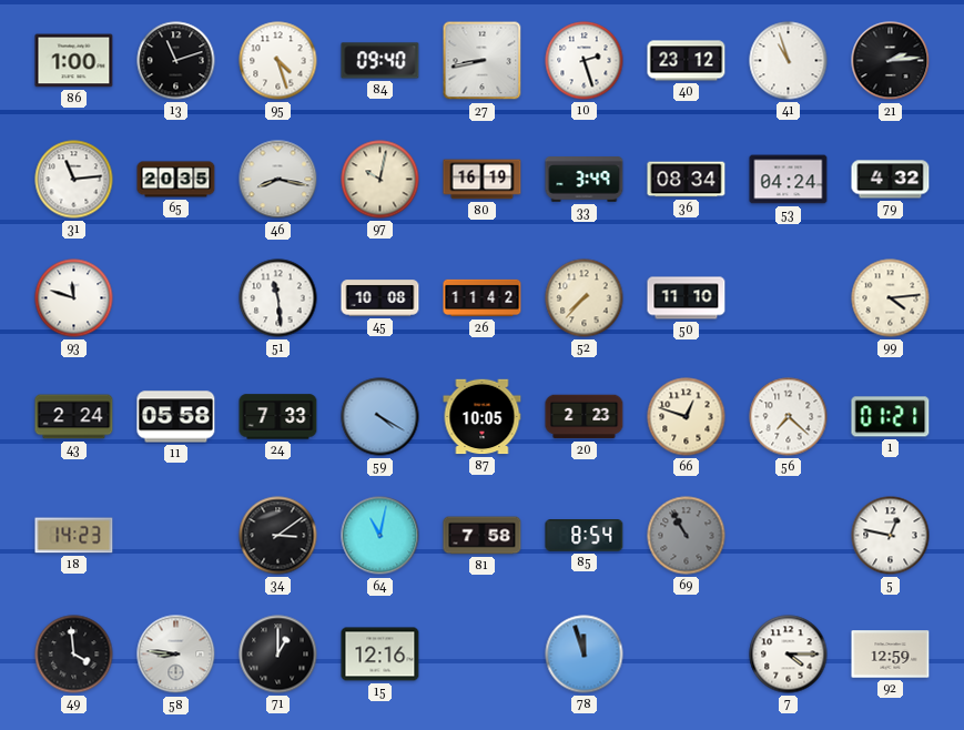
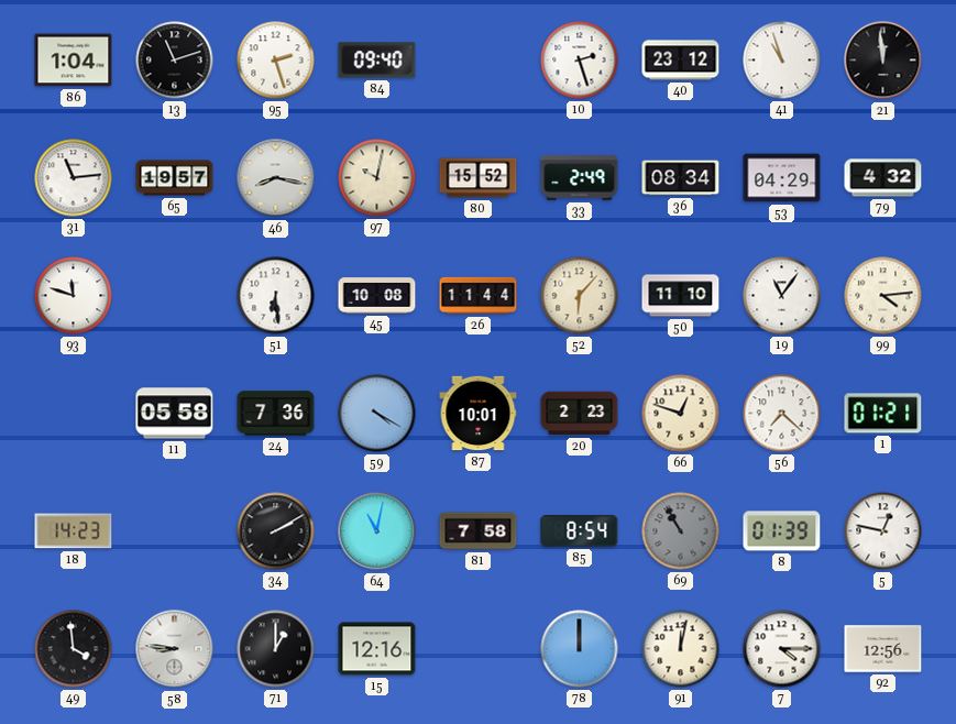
86: 1:00 -> 1:04 (74, 61)
95: 4:27 -> 2:27 (276, 61)
27: 8:43 -> none (483, 61)
21: 2:14 -> 11:59 (883, 61)
65: 20:35 -> 19:57 (175, 178)
80: 16:19 -> 15:52 (479, 178)
33: 3:49 -> 2:49 (580, 178)
53: 04:24 -> 04:29 (782, 178)
51: 11:29 -> 6:29 (276, 296)
26: 11:42 -> 11:44 (479, 296)
52: 7:37 -> 6:07 (580, 296)
19: none -> 11:06 (782, 296)
43: 2:24 -> none (74, 417)
24: 7:33 -> 7:36 (276, 414)
87: 10:05 -> 10:01 (479, 414)
34: 3:09 -> 2:10 (276, 531)
8: none -> 01:39 (782, 531)
78: 11:57 -> 12:00 (580, 649)
91: none -> 12:02 (681, 649)
92: 12:59 -> 12:56 (883, 649)
